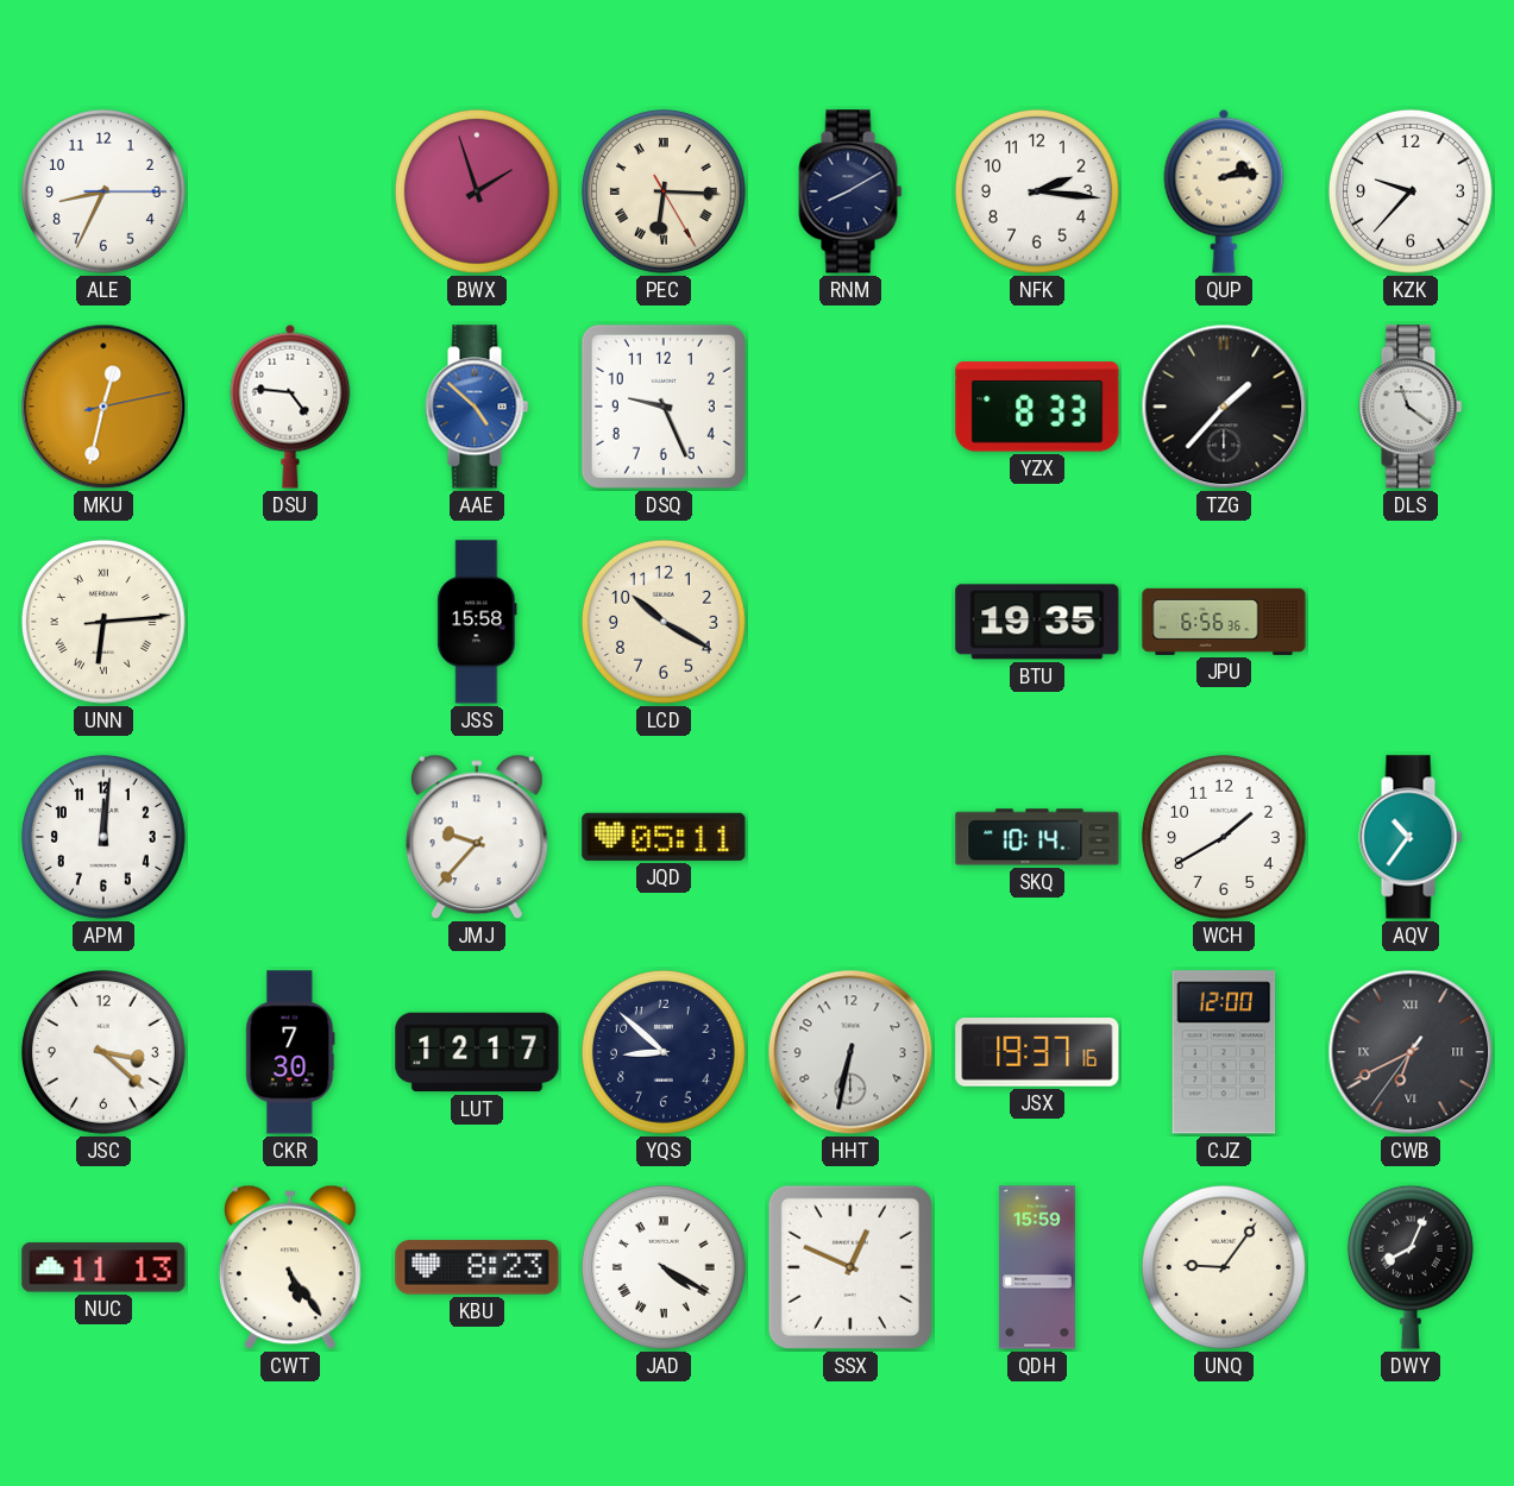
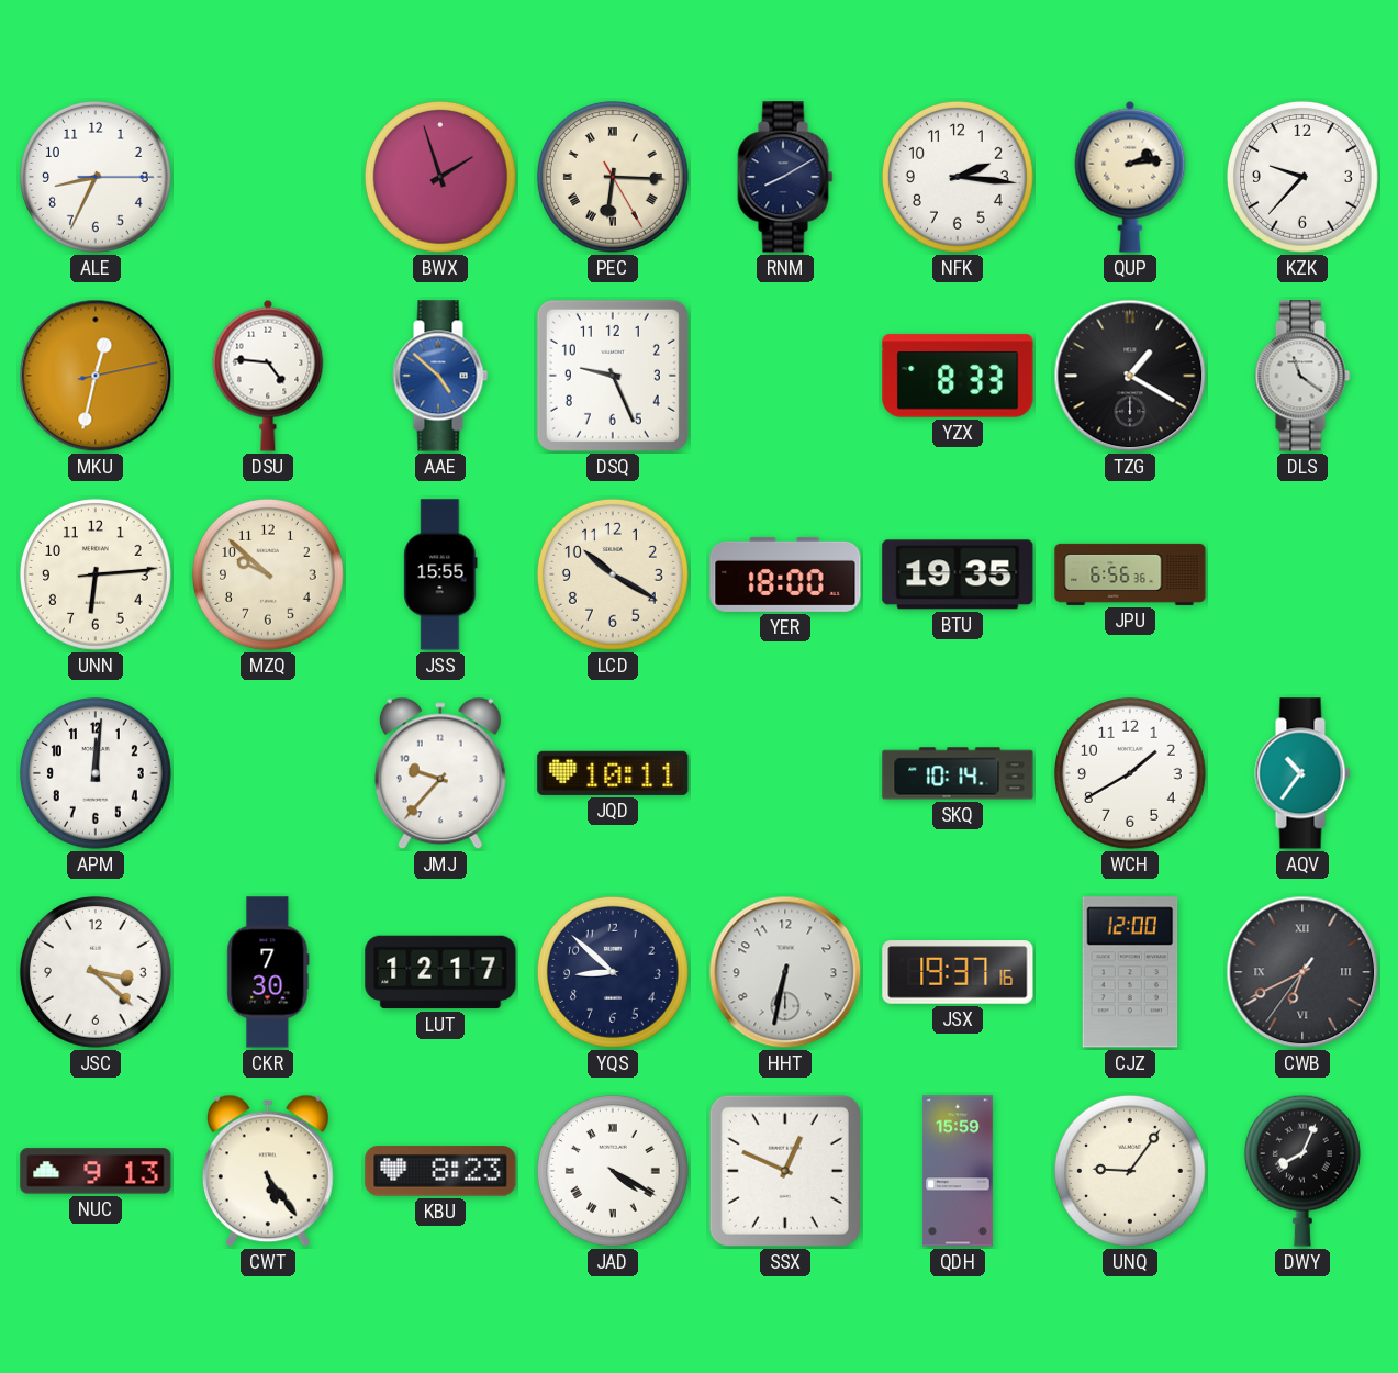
TZG: 1:37 -> 1:20 (1130, 376)
UNN numerals: Roman -> Arabic (96, 574)
MZQ: none -> 9:52 (268, 574)
JSS: 15:58 -> 15:55 (440, 574)
YER: none -> 18:00 (785, 574)
JQD: 05:11 -> 10:11 (613, 773)
NUC: 11:13 -> 9:13 (96, 1171)
